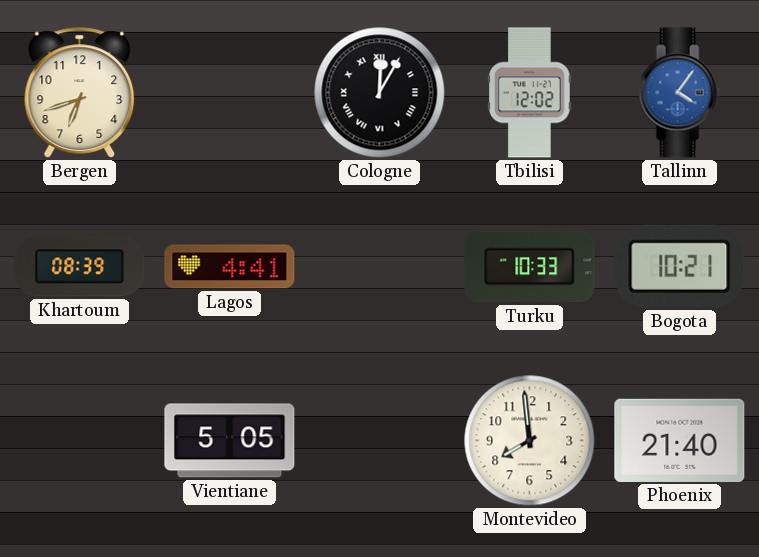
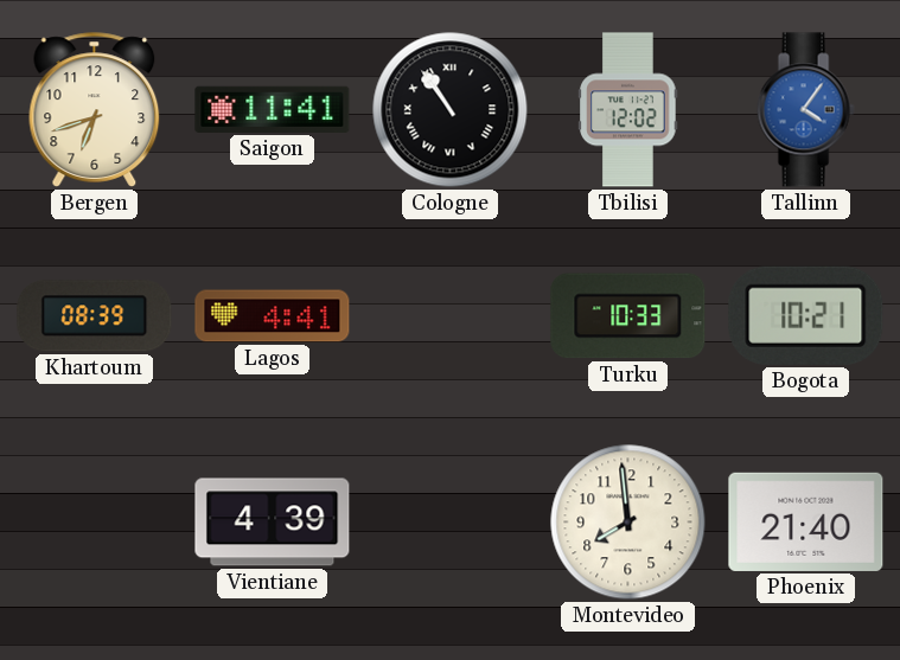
Saigon: none -> 11:41 (273, 109)
Cologne: 12:05 -> 10:54 (451, 110)
Vientiane: 5:05 -> 4:39 (273, 523)
